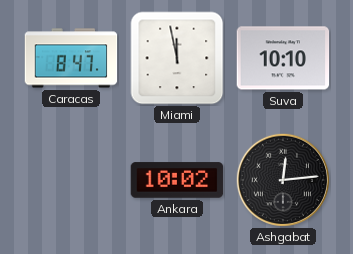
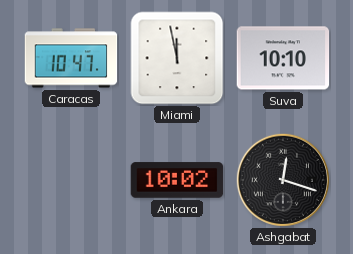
Caracas: 8:47 -> 10:47 (71, 58)
Ashgabat: 12:14 -> 12:18 (283, 180)
